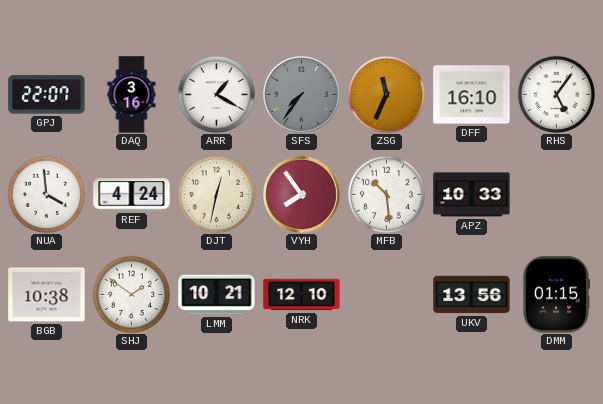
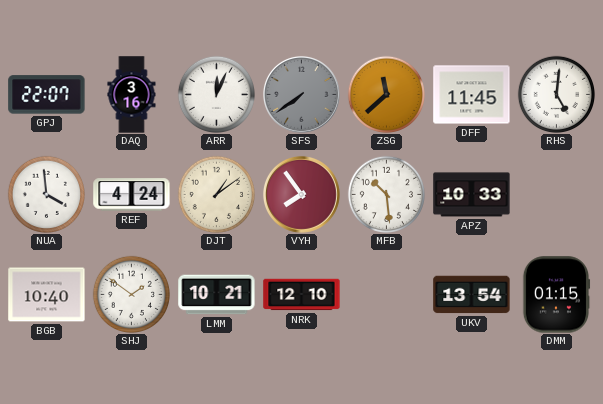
ARR: 1:20 -> 12:04 (216, 94)
SFS: 7:36 -> 7:39 (301, 94)
ZSG: 11:34 -> 11:38 (386, 94)
DFF: 16:10 -> 11:45 (472, 95)
RHS: 5:06 -> 5:01 (556, 94)
DJT: 12:32 -> 1:09 (216, 194)
BGB: 10:38 -> 10:40 (47, 295)
UKV: 13:56 -> 13:54 (472, 295)
